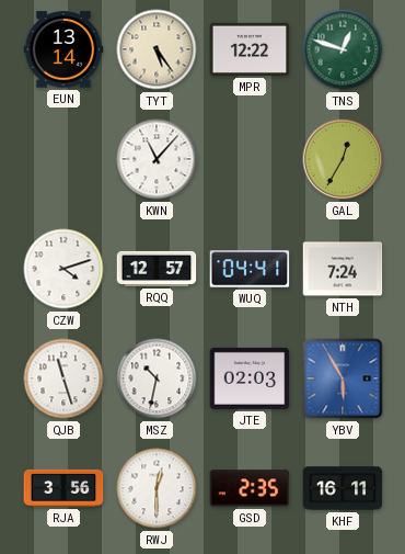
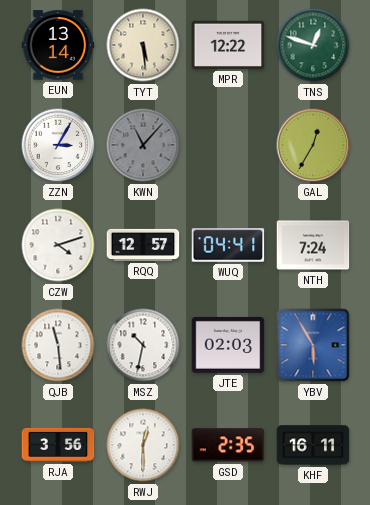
TYT: 5:24 -> 5:29 (143, 45)
ZZN: none -> 3:05 (58, 145)
KWN dial: white -> grey (143, 145)
QJB: 11:27 -> 11:29 (58, 345)
